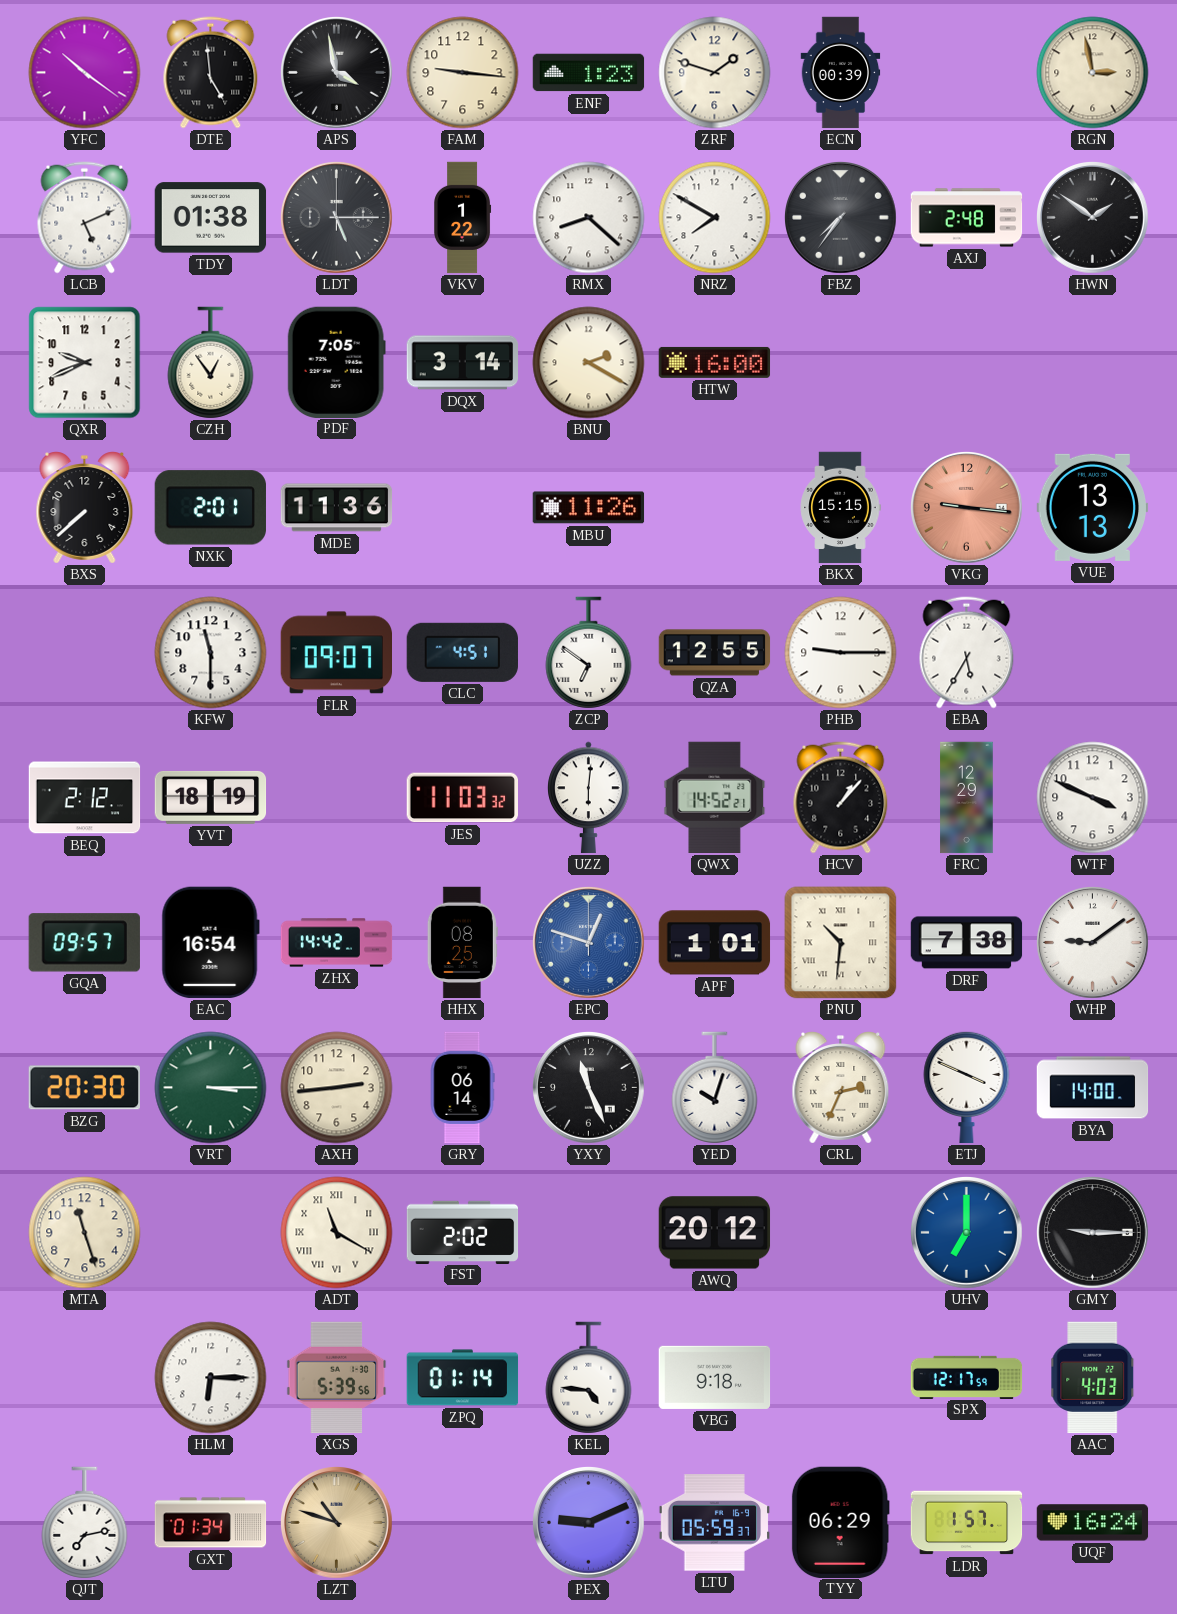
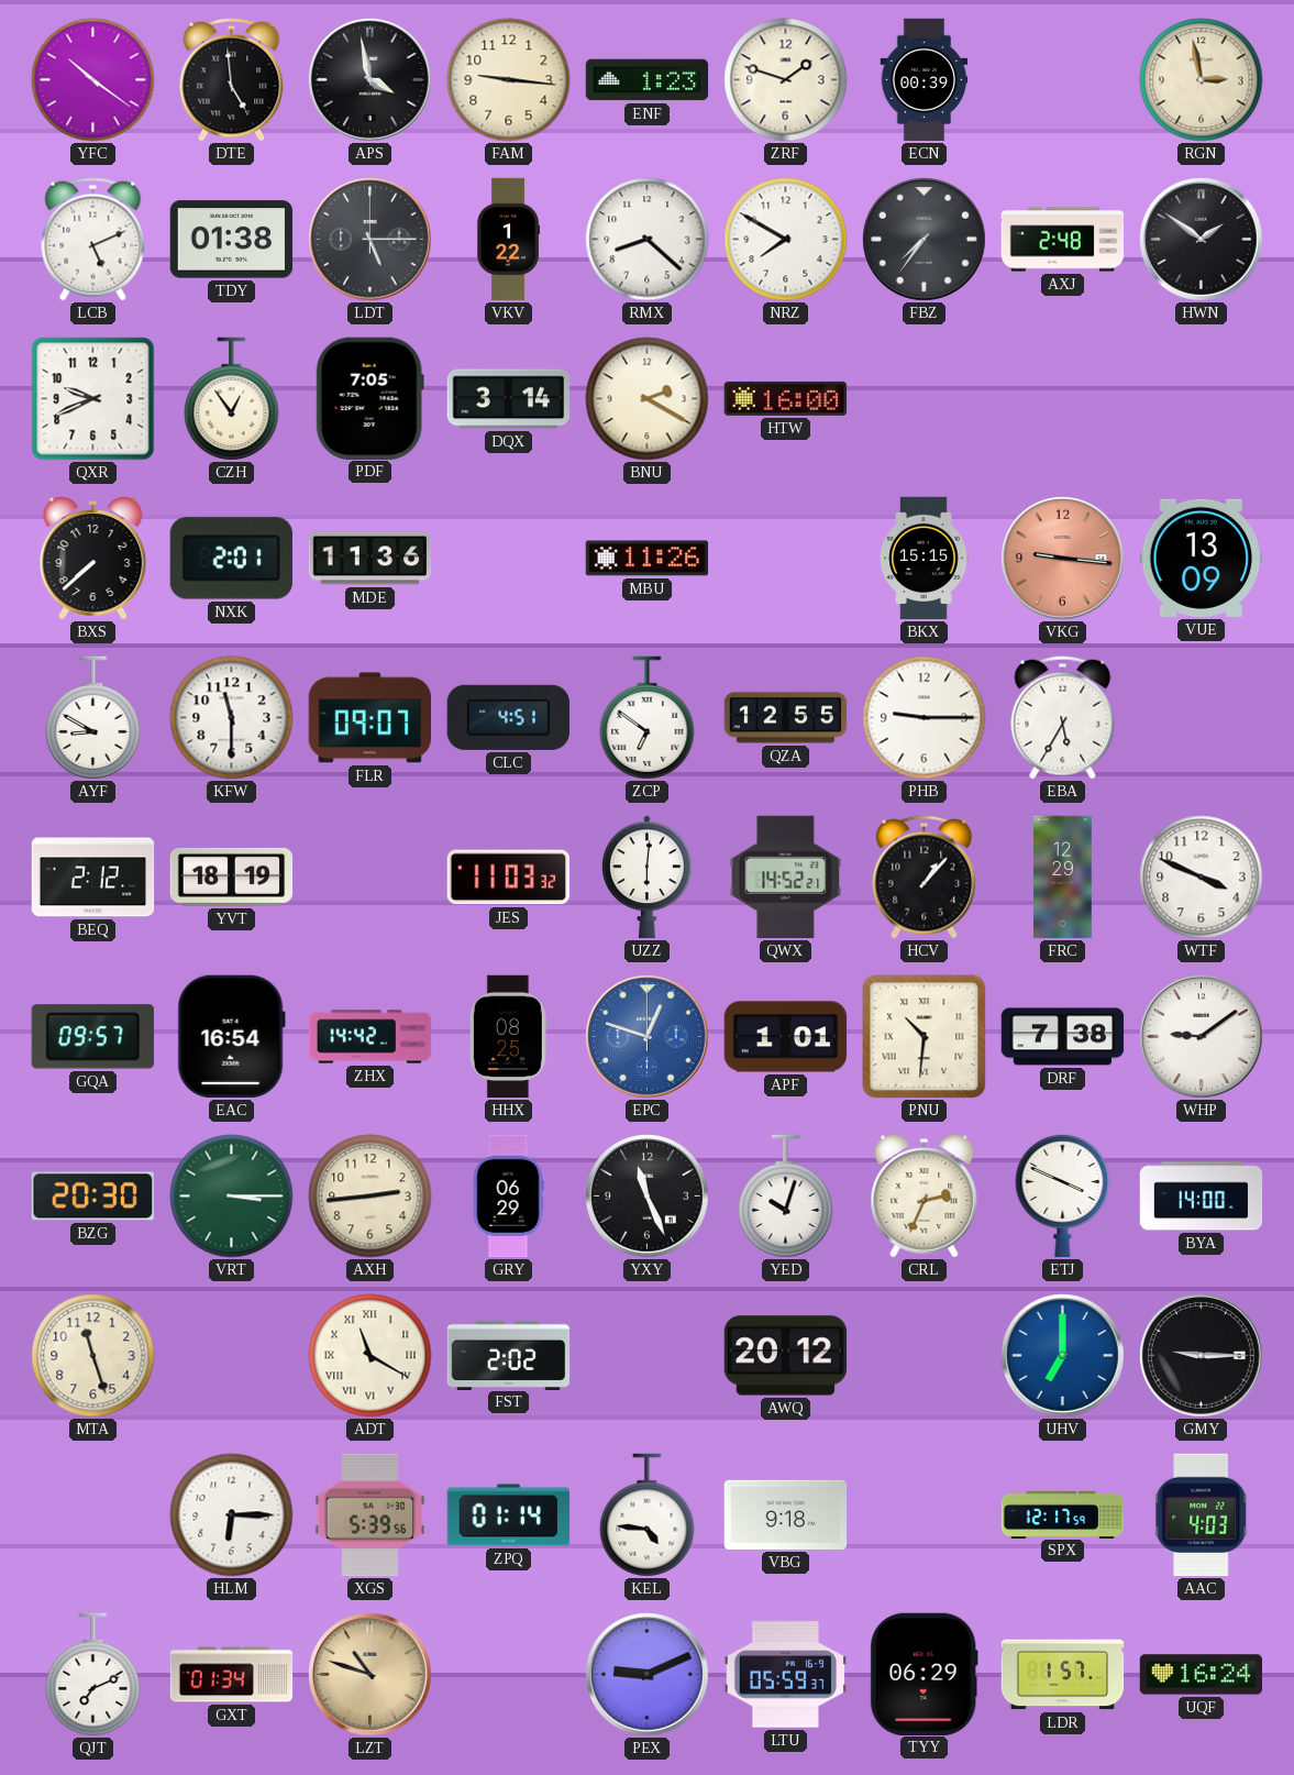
VUE: 13:13 -> 13:09 (1202, 558)
AYF: none -> 8:50 (93, 718)
GRY: 06:14 -> 06:29 (508, 1197)
QJT: 7:13 -> 7:11 (93, 1675)
